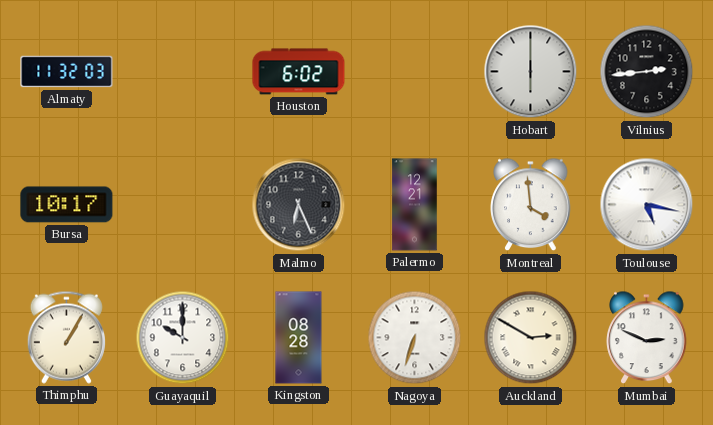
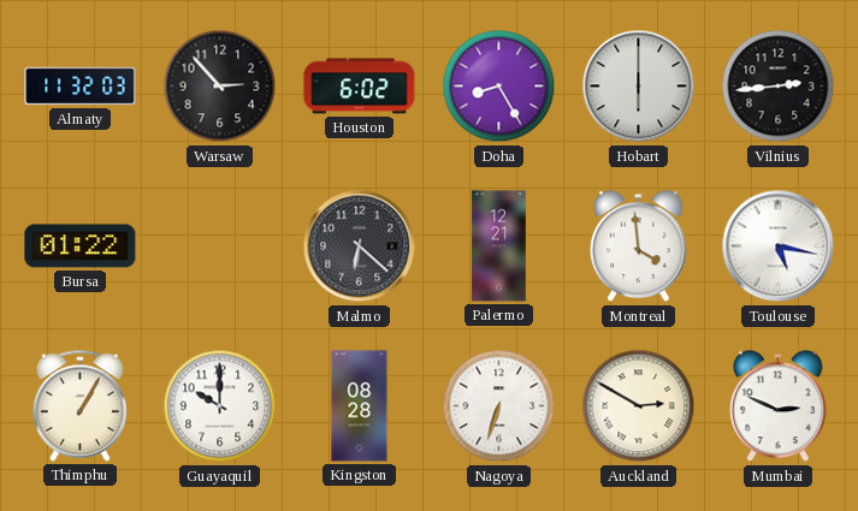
Warsaw: none -> 2:53 (220, 87)
Doha: none -> 8:25 (499, 87)
Bursa: 10:17 -> 01:22 (81, 246)
Malmo: 6:26 -> 6:22 (360, 246)
